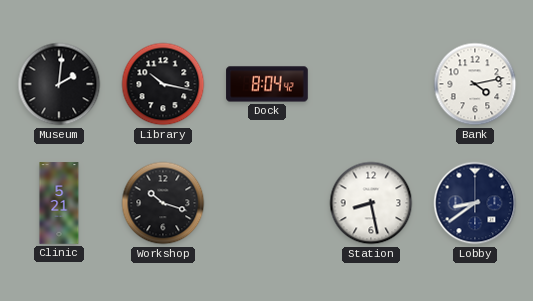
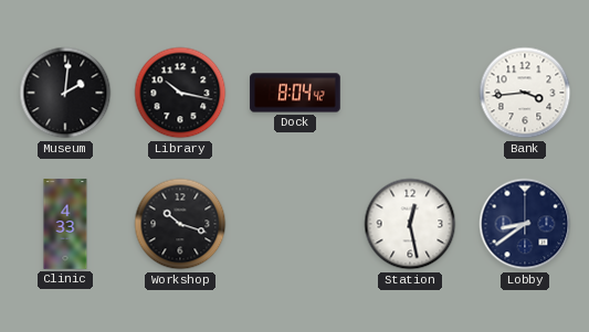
Bank: 4:13 -> 3:44 (525, 93)
Clinic: 5:21 -> 4:33 (65, 224)
Station: 8:28 -> 12:28 (410, 224)
